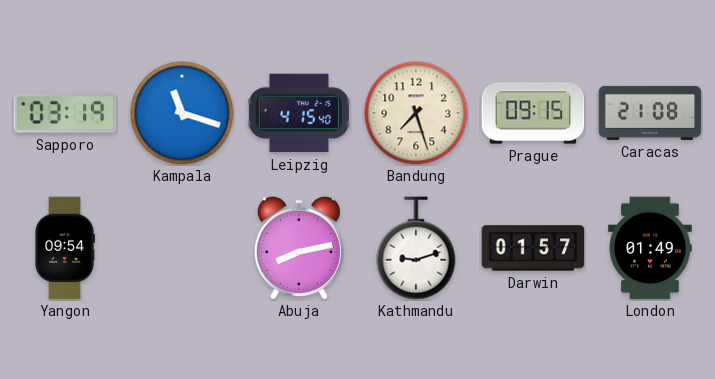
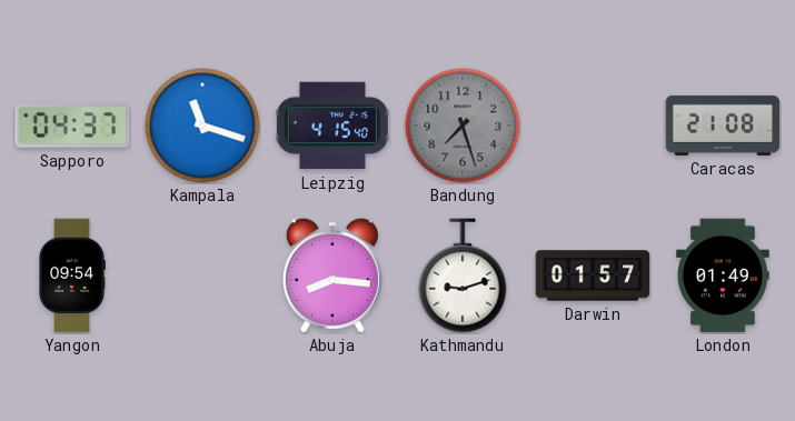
Sapporo: 03:19 -> 04:37 (72, 126)
Bandung dial: cream -> grey (463, 126)
Prague: 09:15 -> none (533, 113)
Abuja: 8:13 -> 8:16 (332, 275)
